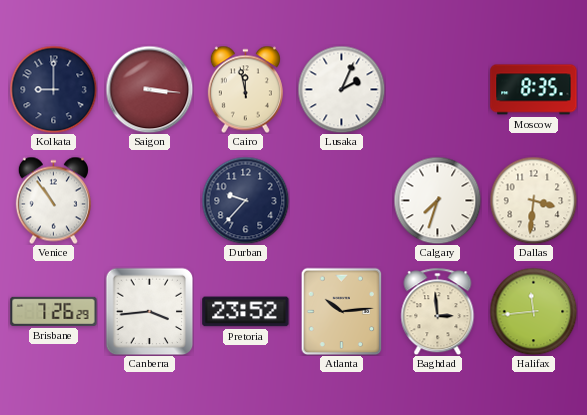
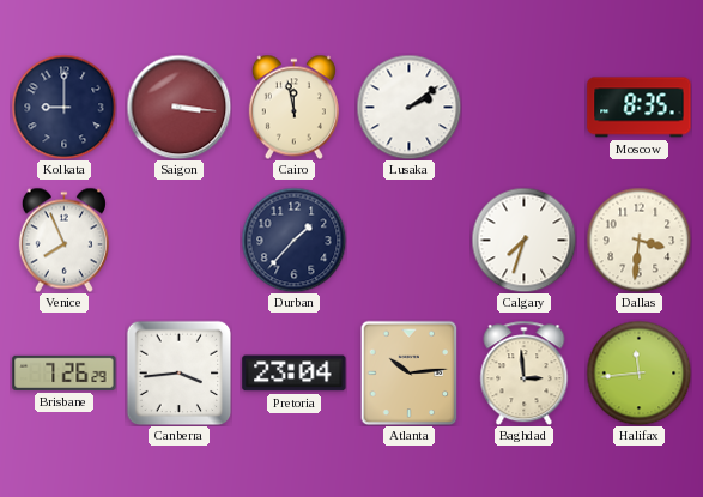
Lusaka: 2:04 -> 2:09 (408, 107)
Venice: 10:54 -> 7:56 (63, 240)
Durban: 9:37 -> 1:37 (293, 240)
Pretoria: 23:52 -> 23:04 (295, 374)
